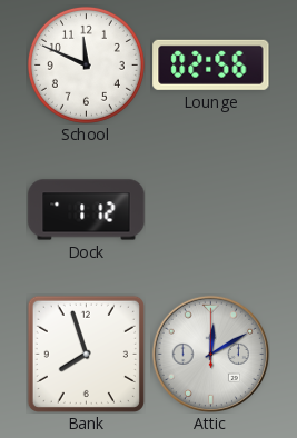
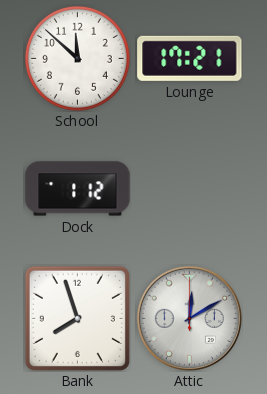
School: 11:49 -> 11:52 (77, 58)
Lounge: 02:56 -> 17:21 (190, 58)
